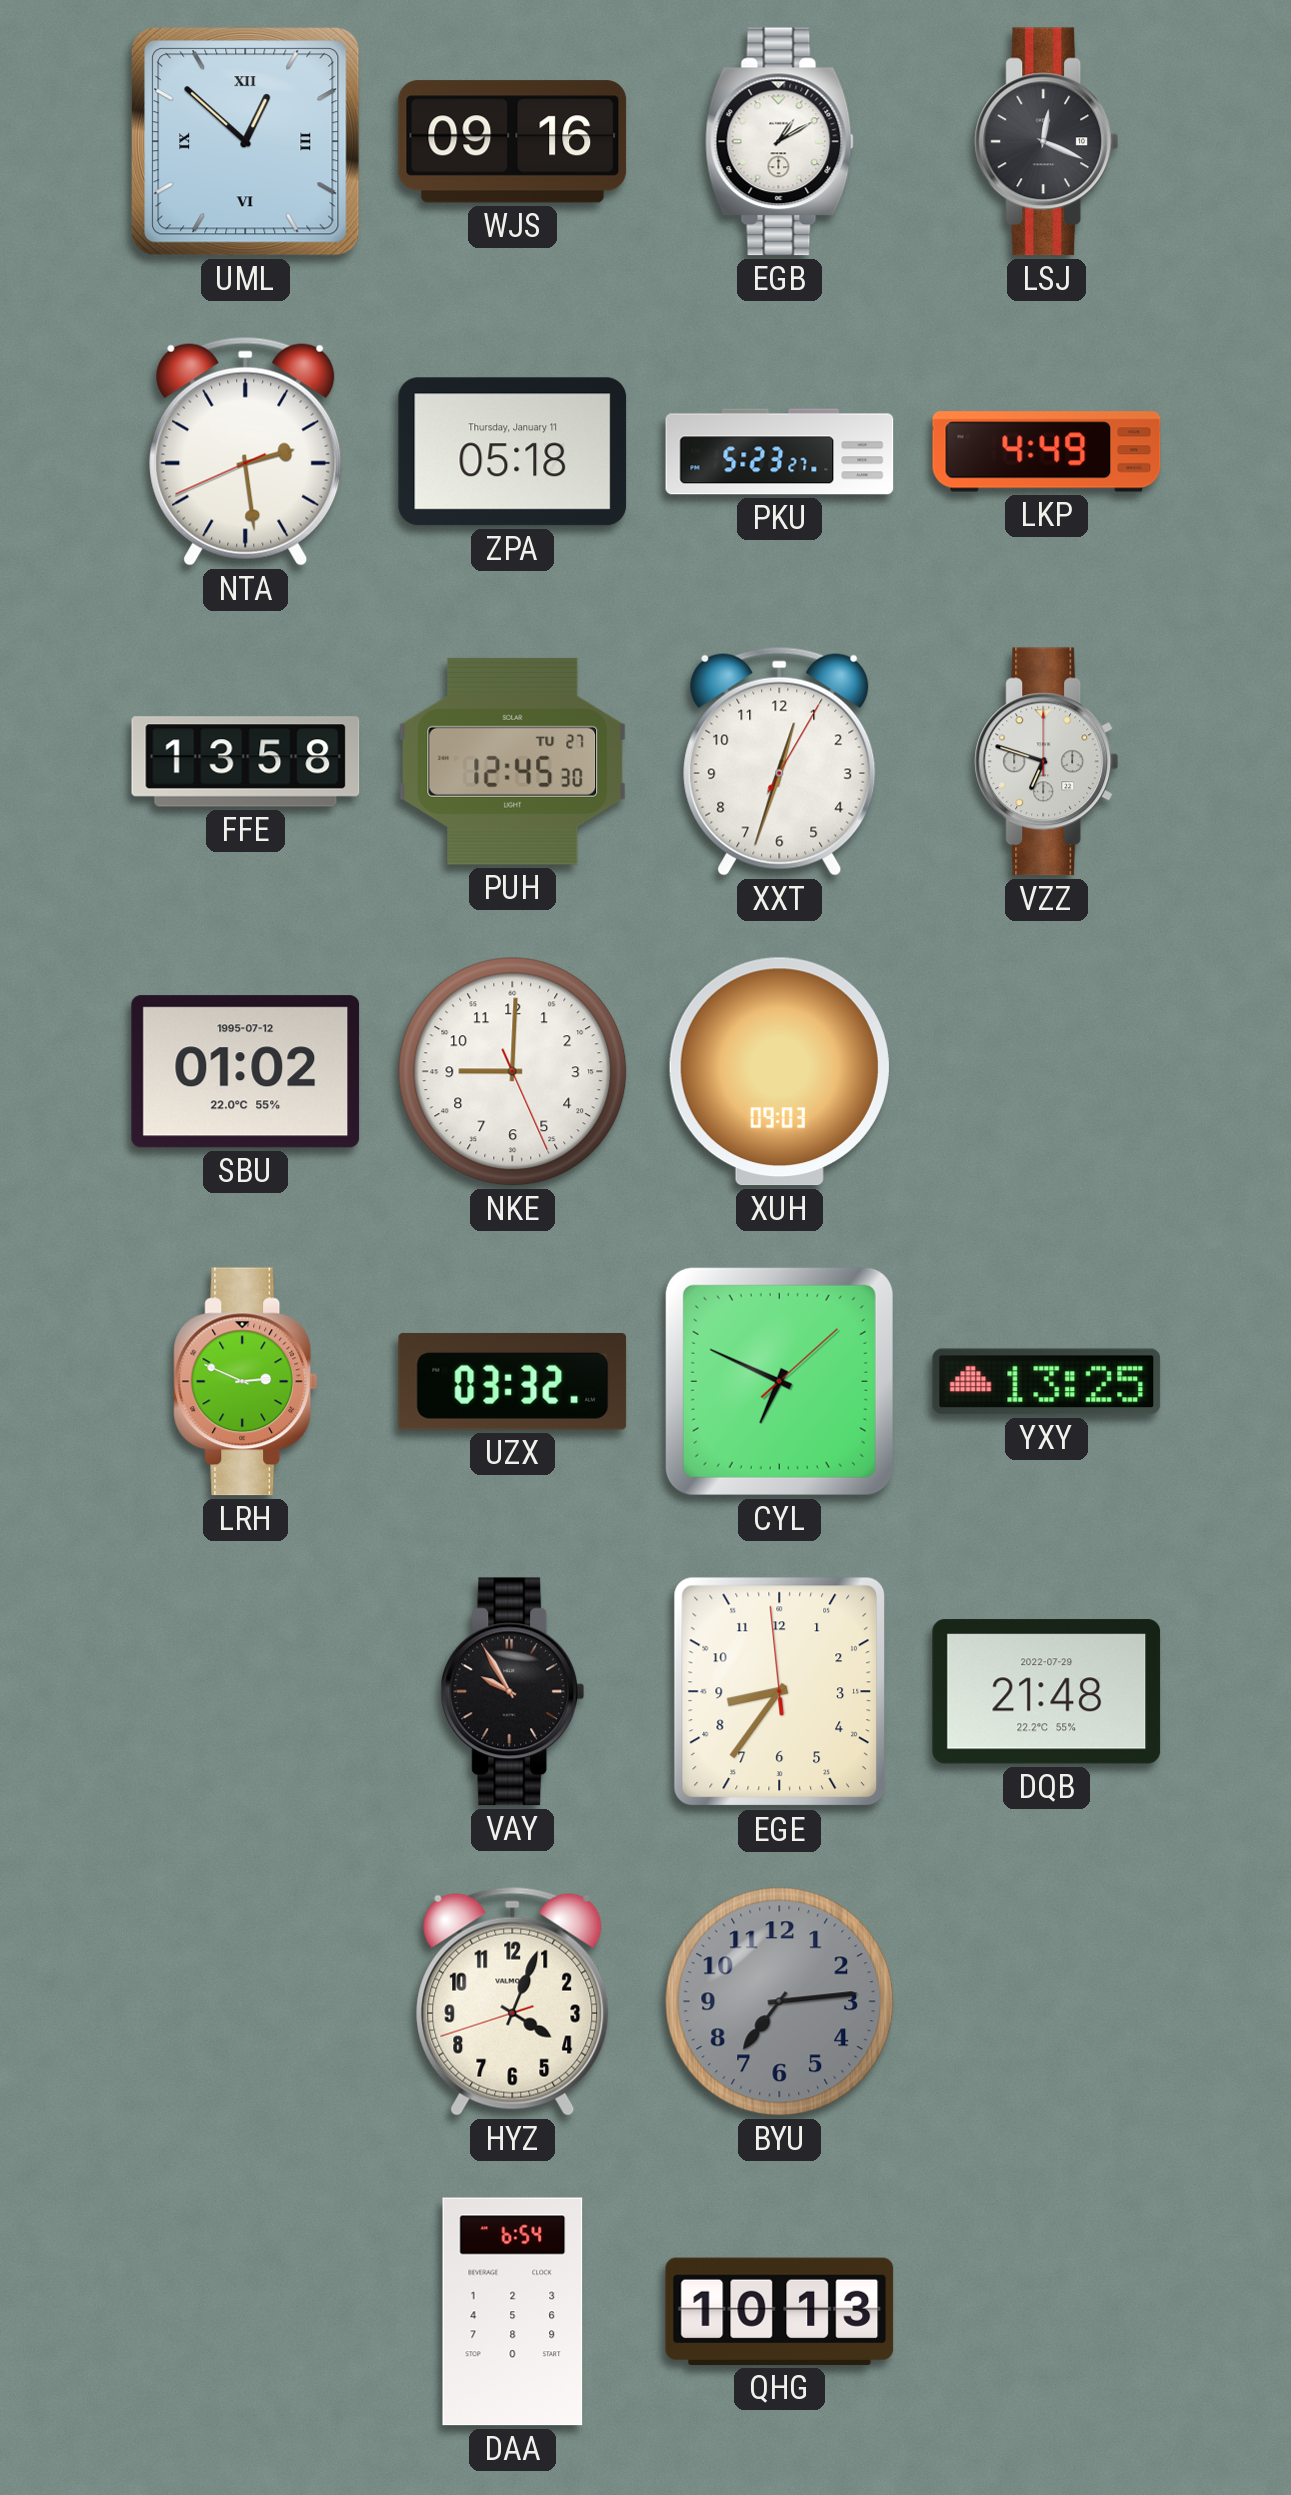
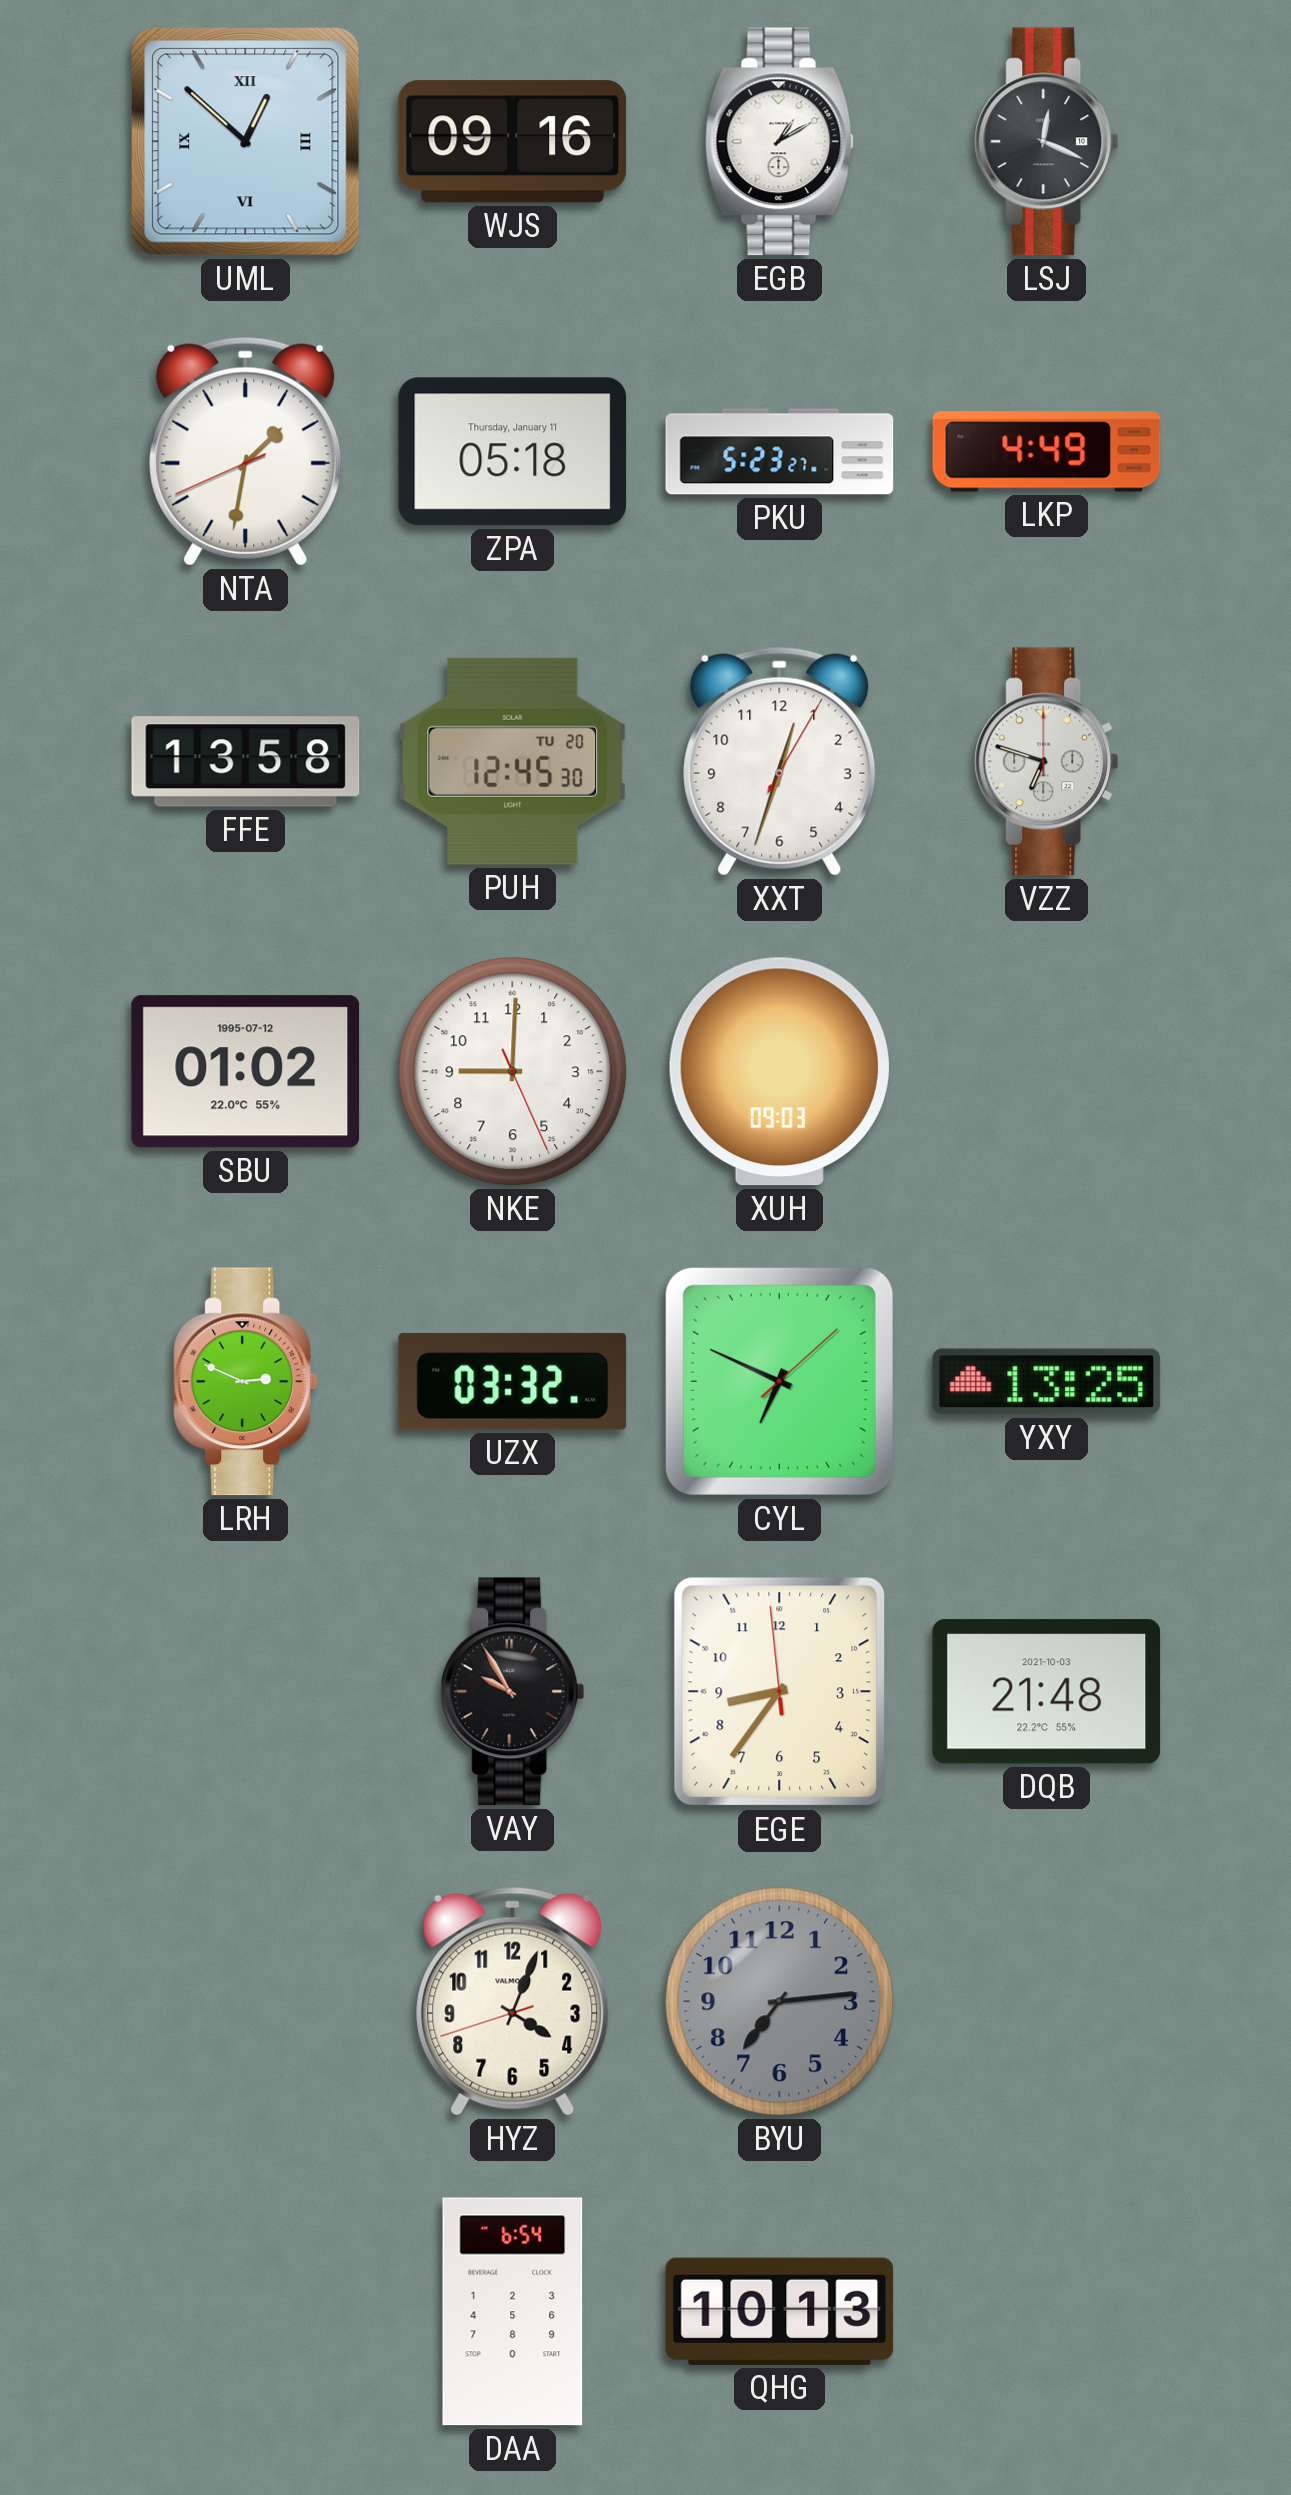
NTA: 2:28 -> 1:31 (246, 451)
PUH date: TU 27 -> TU 20 (513, 761)
DQB date: 2022-07-29 -> 2021-10-03 (1047, 1692)
